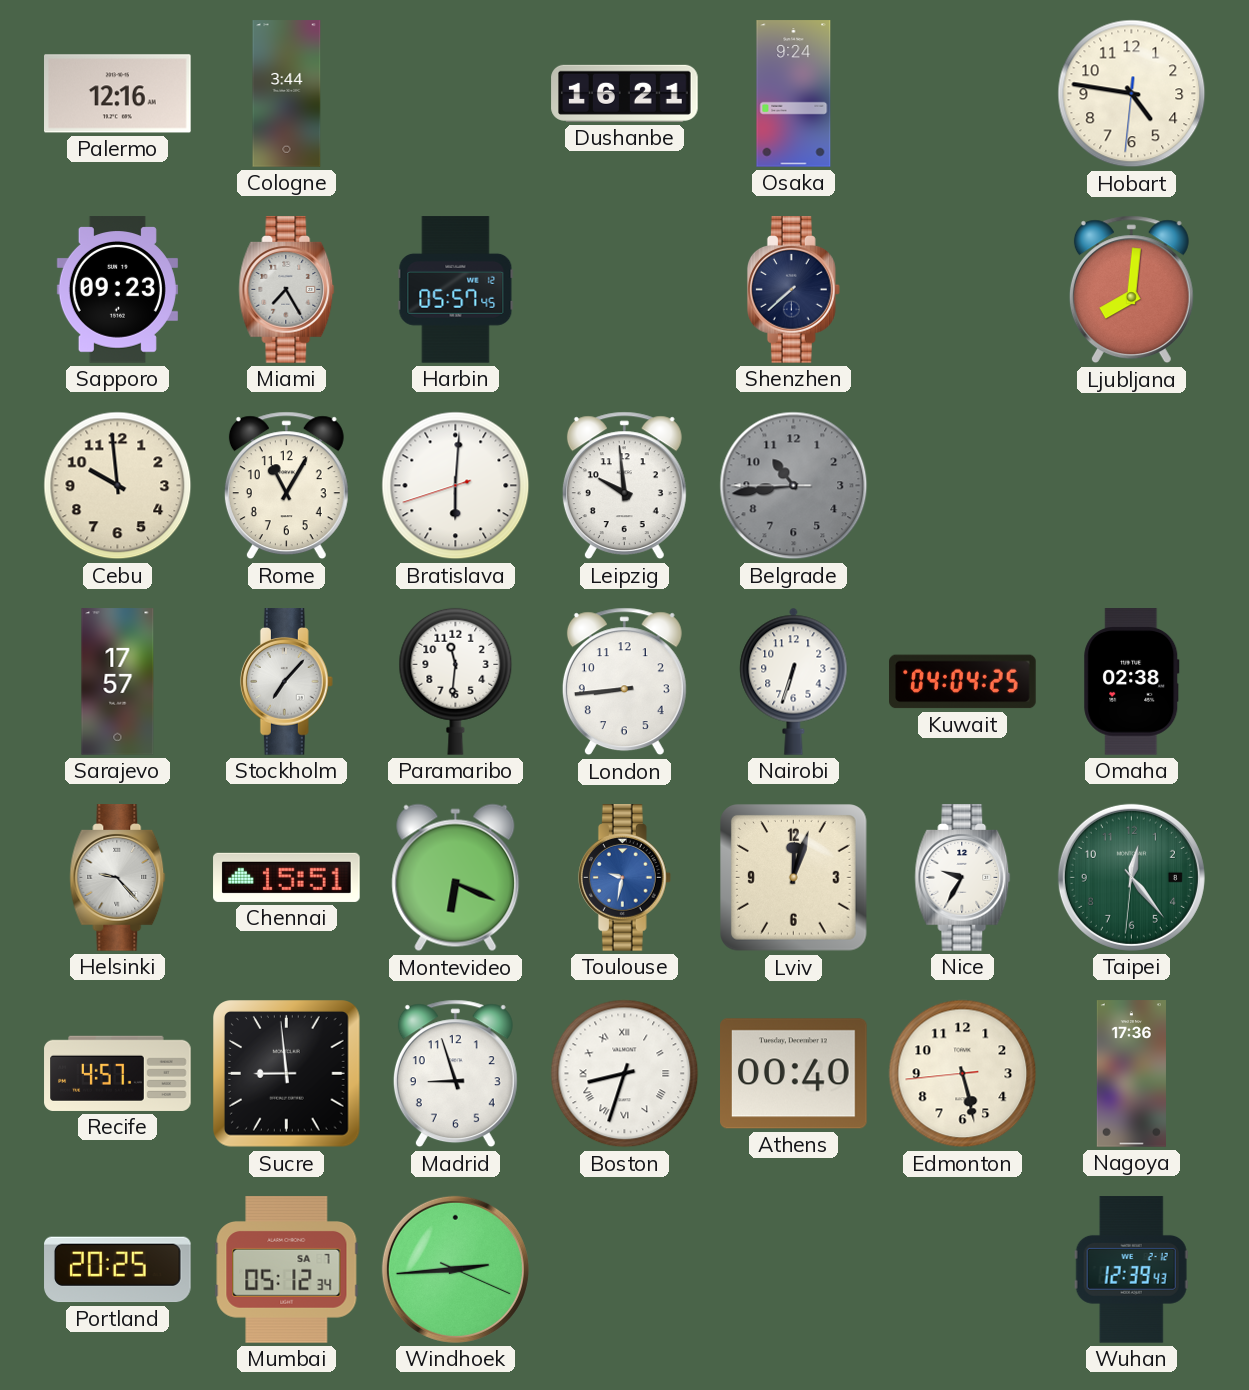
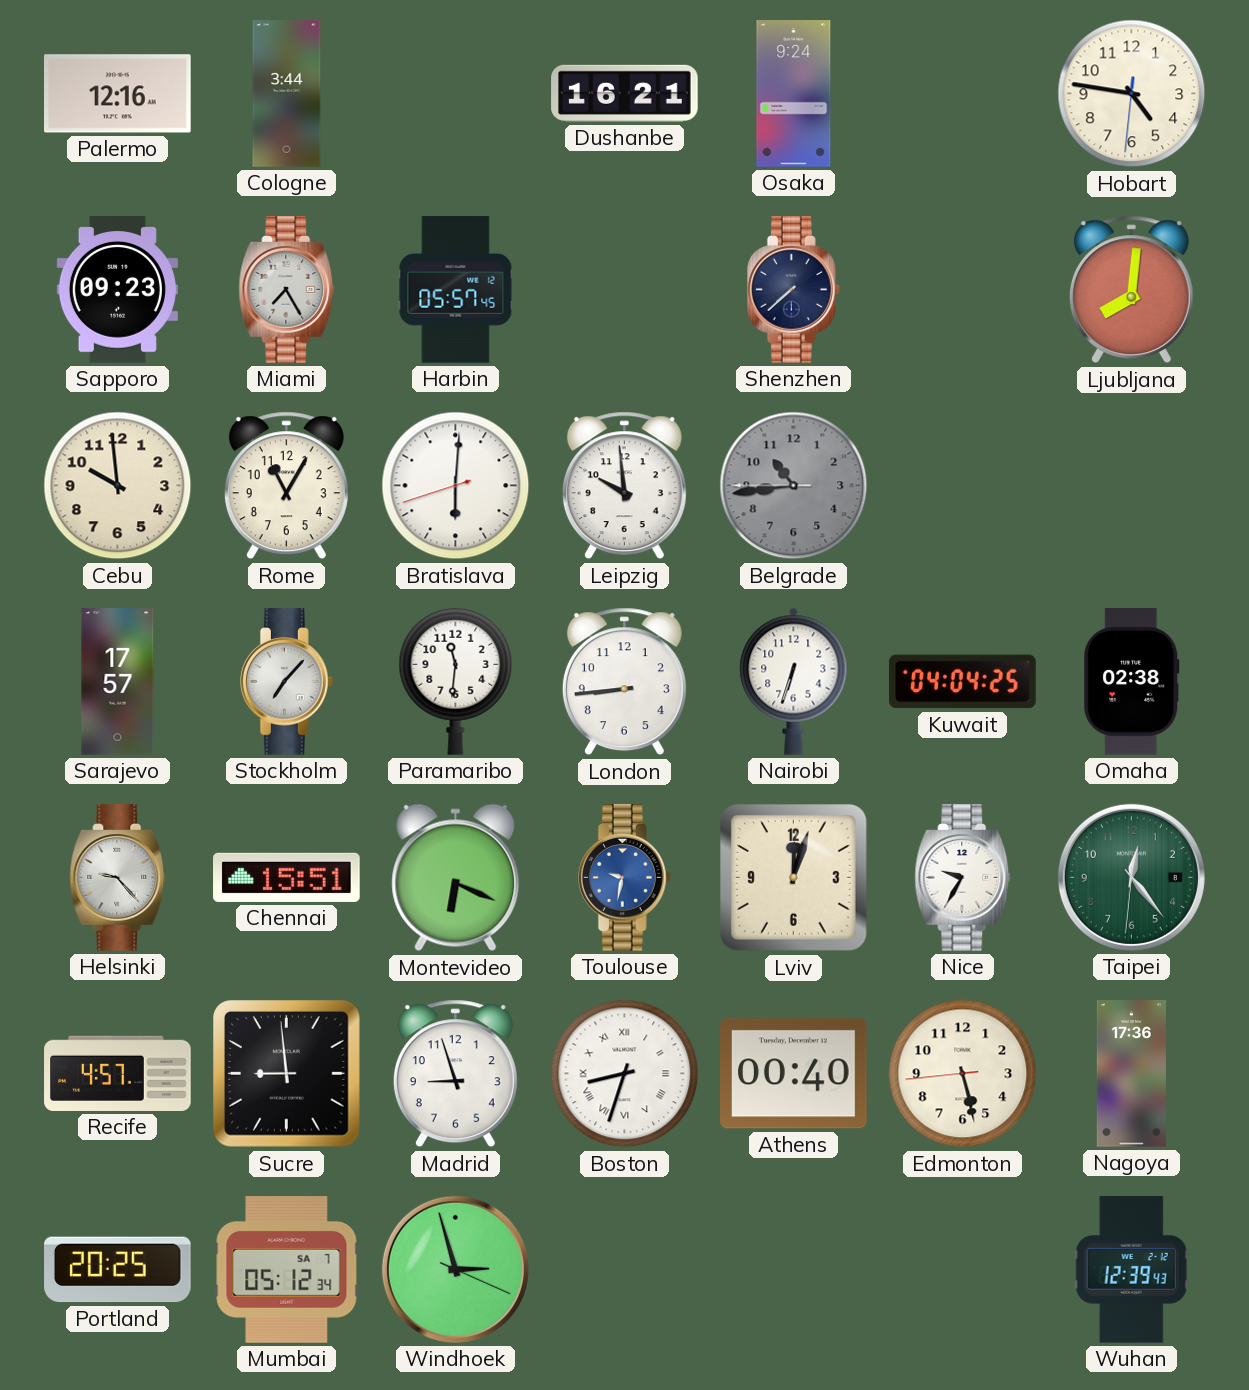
Windhoek: 2:44 -> 2:57 (455, 1269)
